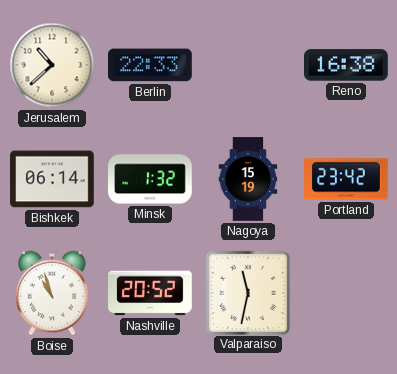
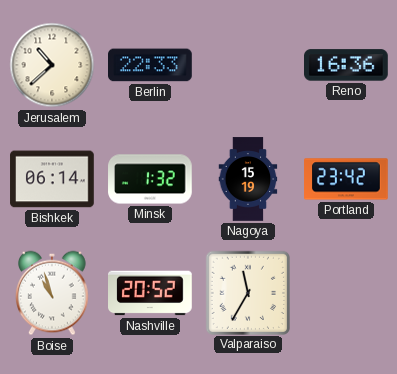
Reno: 16:38 -> 16:36 (347, 65)
Valparaiso: 11:32 -> 11:35 (247, 292)
